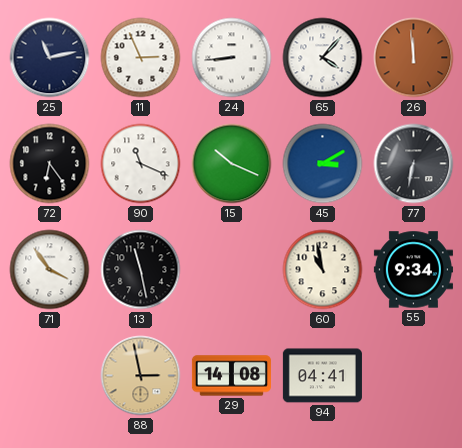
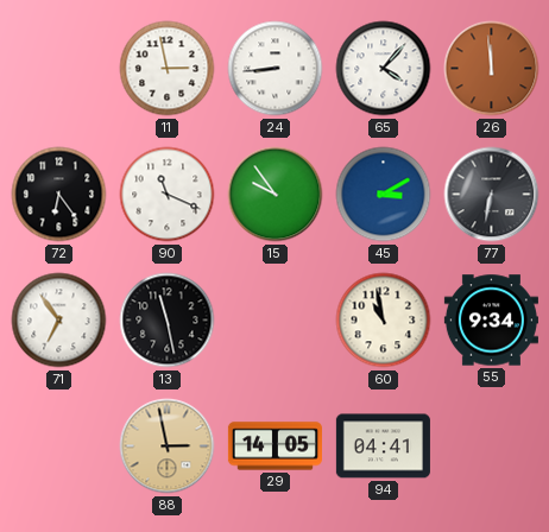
25: 11:13 -> none (50, 58)
11: 2:56 -> 2:58 (168, 69)
15: 10:19 -> 9:54 (276, 195)
71: 3:54 -> 6:54 (59, 321)
29: 14:08 -> 14:05 (274, 446)
